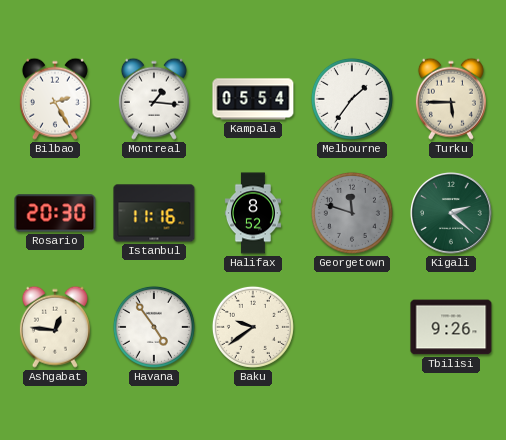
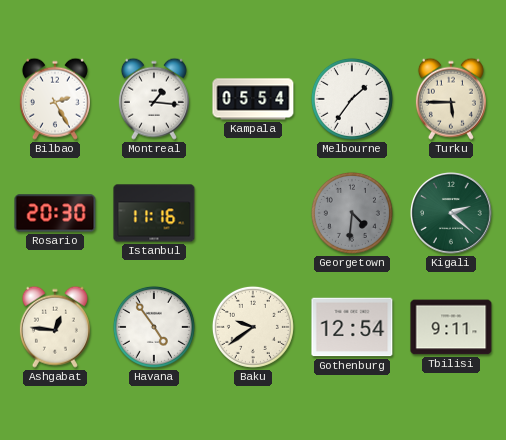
Halifax: 8:52 -> none (253, 213)
Georgetown: 11:48 -> 4:31 (352, 213)
Gothenburg: none -> 12:54 (352, 327)
Tbilisi: 9:26 -> 9:11 (451, 327)
